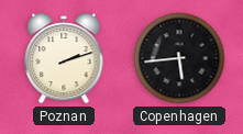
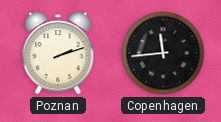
Copenhagen: 5:44 -> 11:44 (163, 53)
